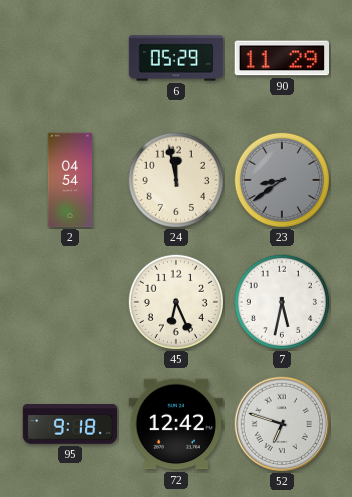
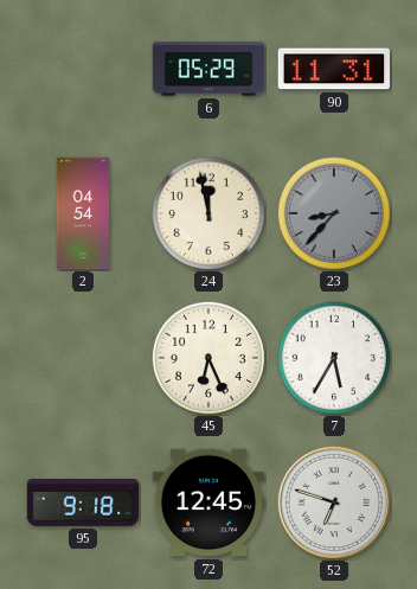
90: 11:29 -> 11:31 (333, 69)
23: 8:39 -> 8:37 (334, 213)
7: 5:32 -> 5:35 (334, 358)
72: 12:42 -> 12:45 (208, 502)
